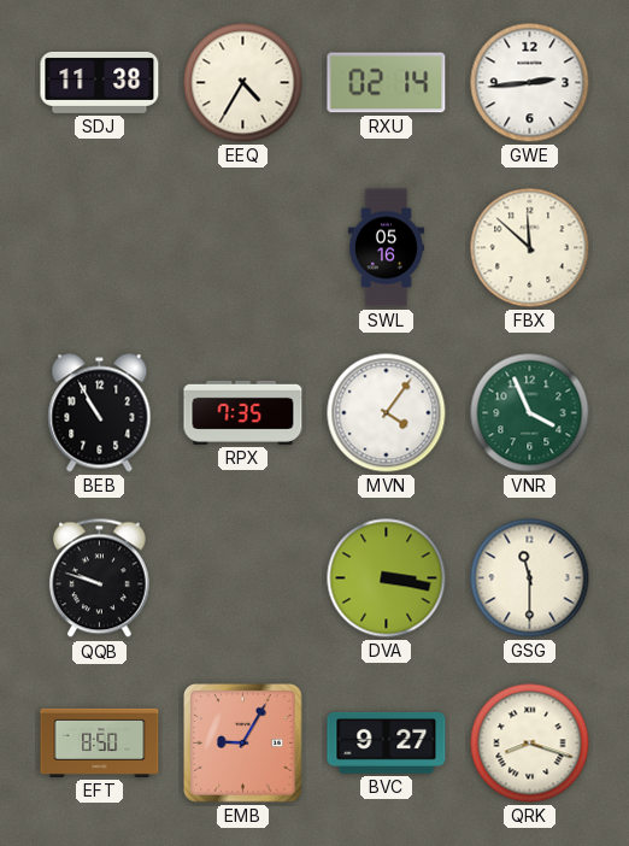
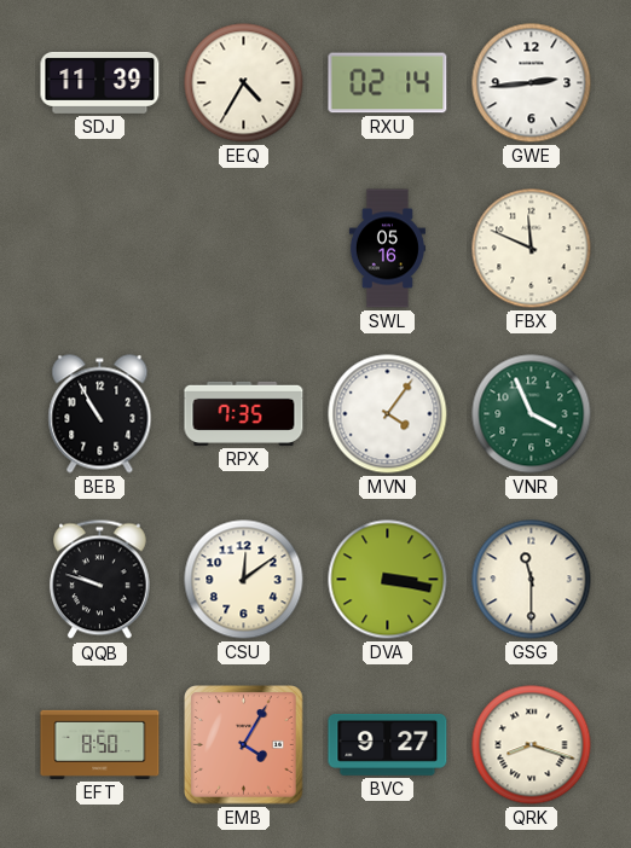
SDJ: 11:38 -> 11:39 (100, 82)
FBX: 11:52 -> 11:49 (532, 249)
CSU: none -> 12:09 (244, 580)
EMB: 9:05 -> 4:05 (244, 745)
